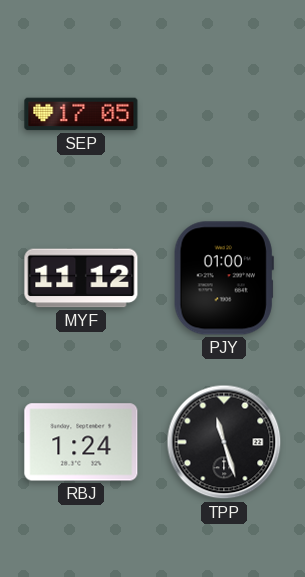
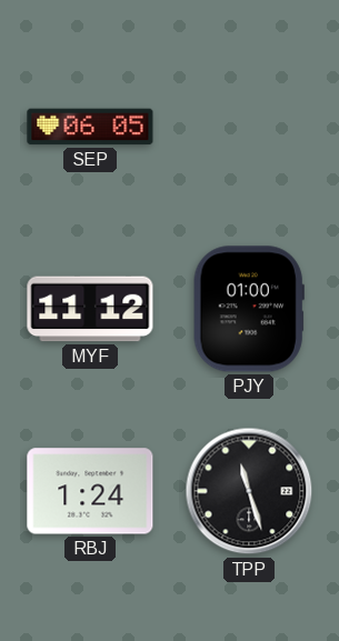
SEP: 17:05 -> 06:05 (90, 127)
